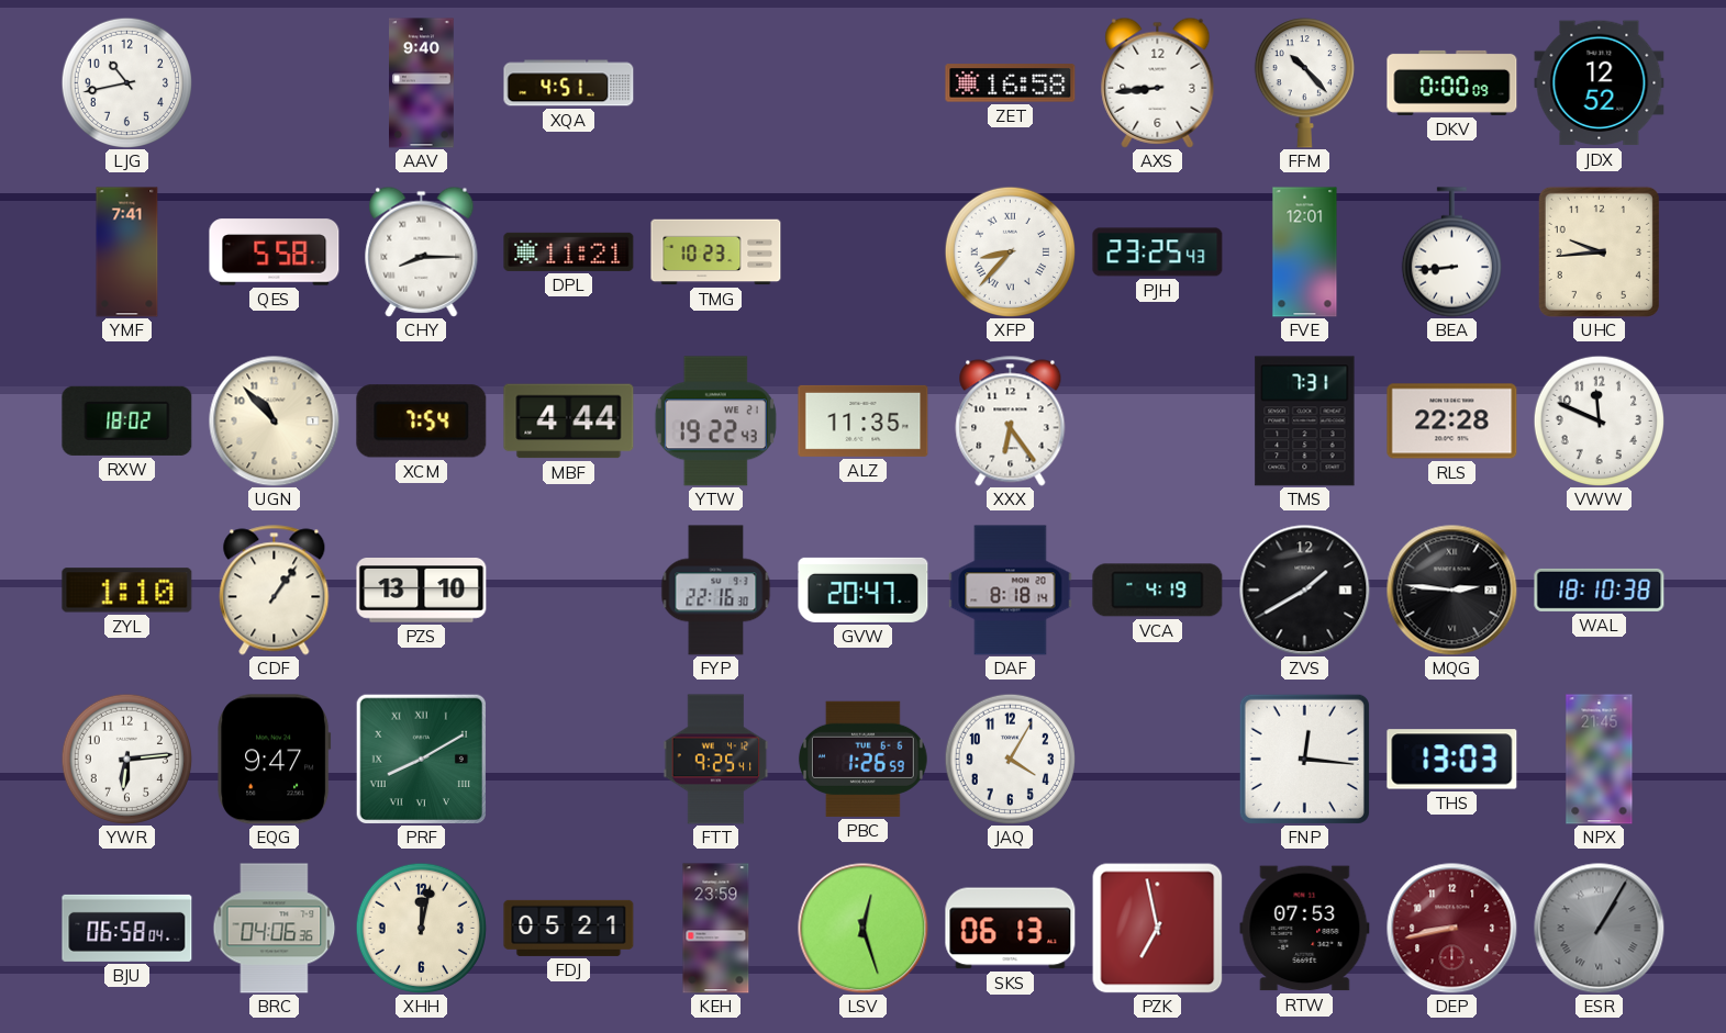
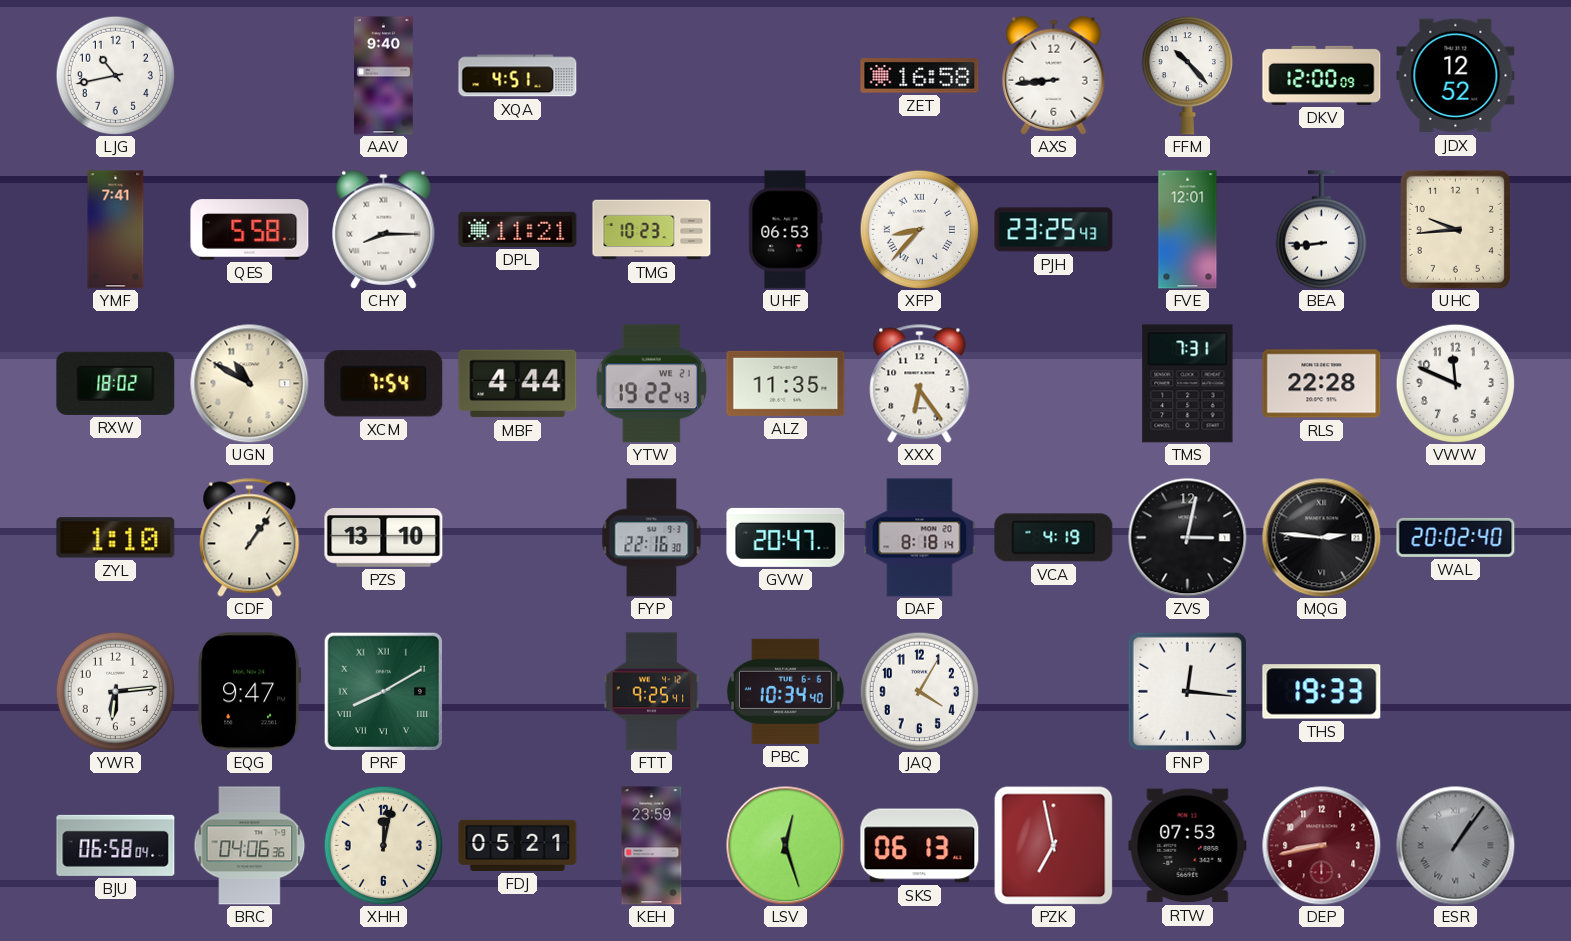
DKV: 0:00 -> 12:00 (1322, 75)
UHF: none -> 06:53 (786, 230)
UGN: 10:53 -> 10:50 (250, 384)
ZVS: 1:40 -> 3:02 (1188, 538)
WAL: 18:10 -> 20:02 (1456, 537)
PBC: 1:26 -> 10:34 (786, 691)
THS: 13:03 -> 19:33 (1322, 692)
NPX: 21:45 -> none (1600, 760)
ESR: 1:05 -> 1:06 (1456, 846)
